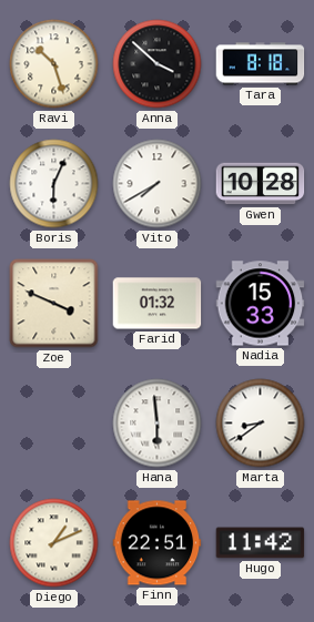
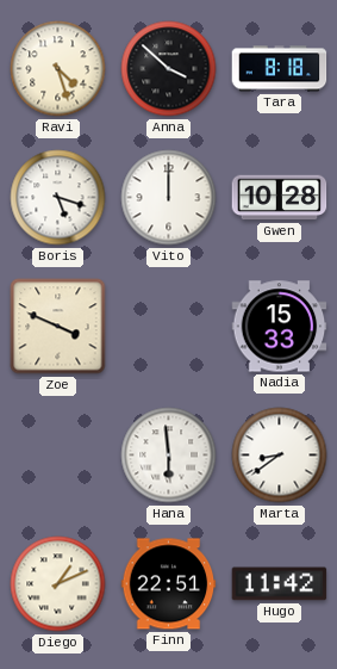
Ravi: 10:27 -> 4:27 (58, 69)
Boris: 6:04 -> 5:18 (58, 198)
Vito: 7:40 -> 12:00 (169, 198)
Farid: 01:32 -> none (158, 304)
